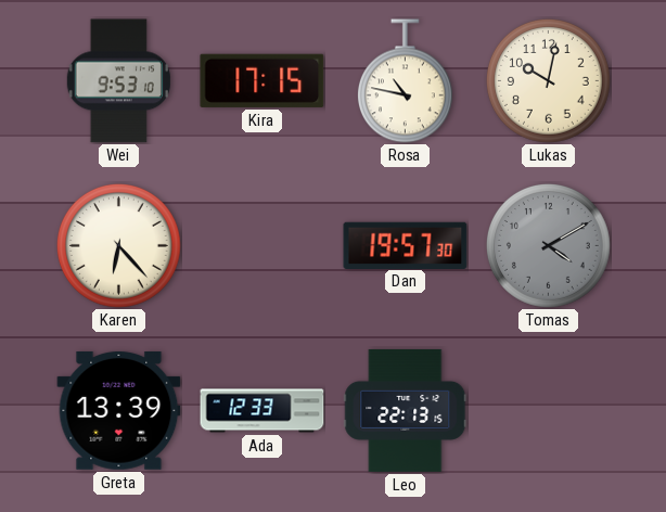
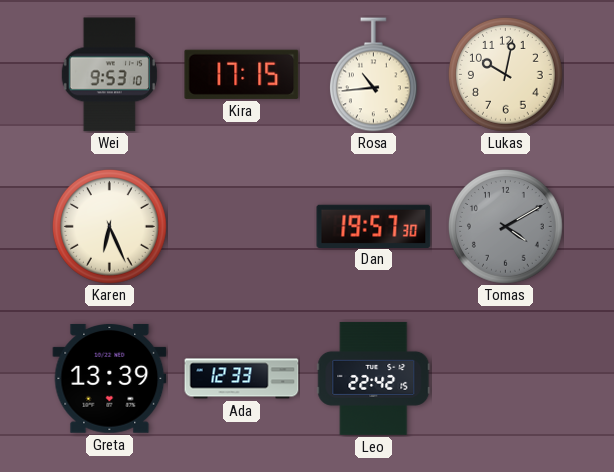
Rosa: 10:47 -> 10:44 (373, 75)
Karen: 6:23 -> 6:26 (109, 226)
Leo: 22:13 -> 22:42 (374, 378)
